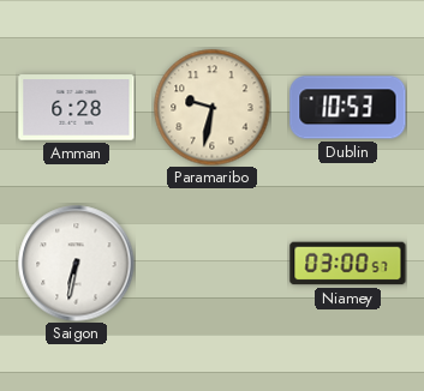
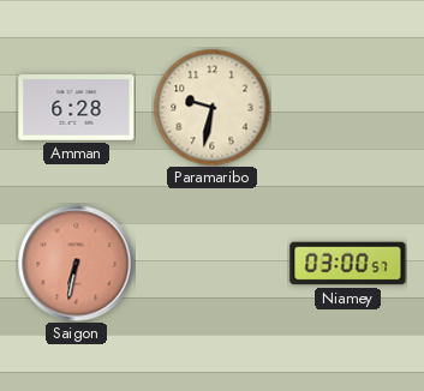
Dublin: 10:53 -> none (348, 108)
Saigon dial: white -> salmon (77, 264)
